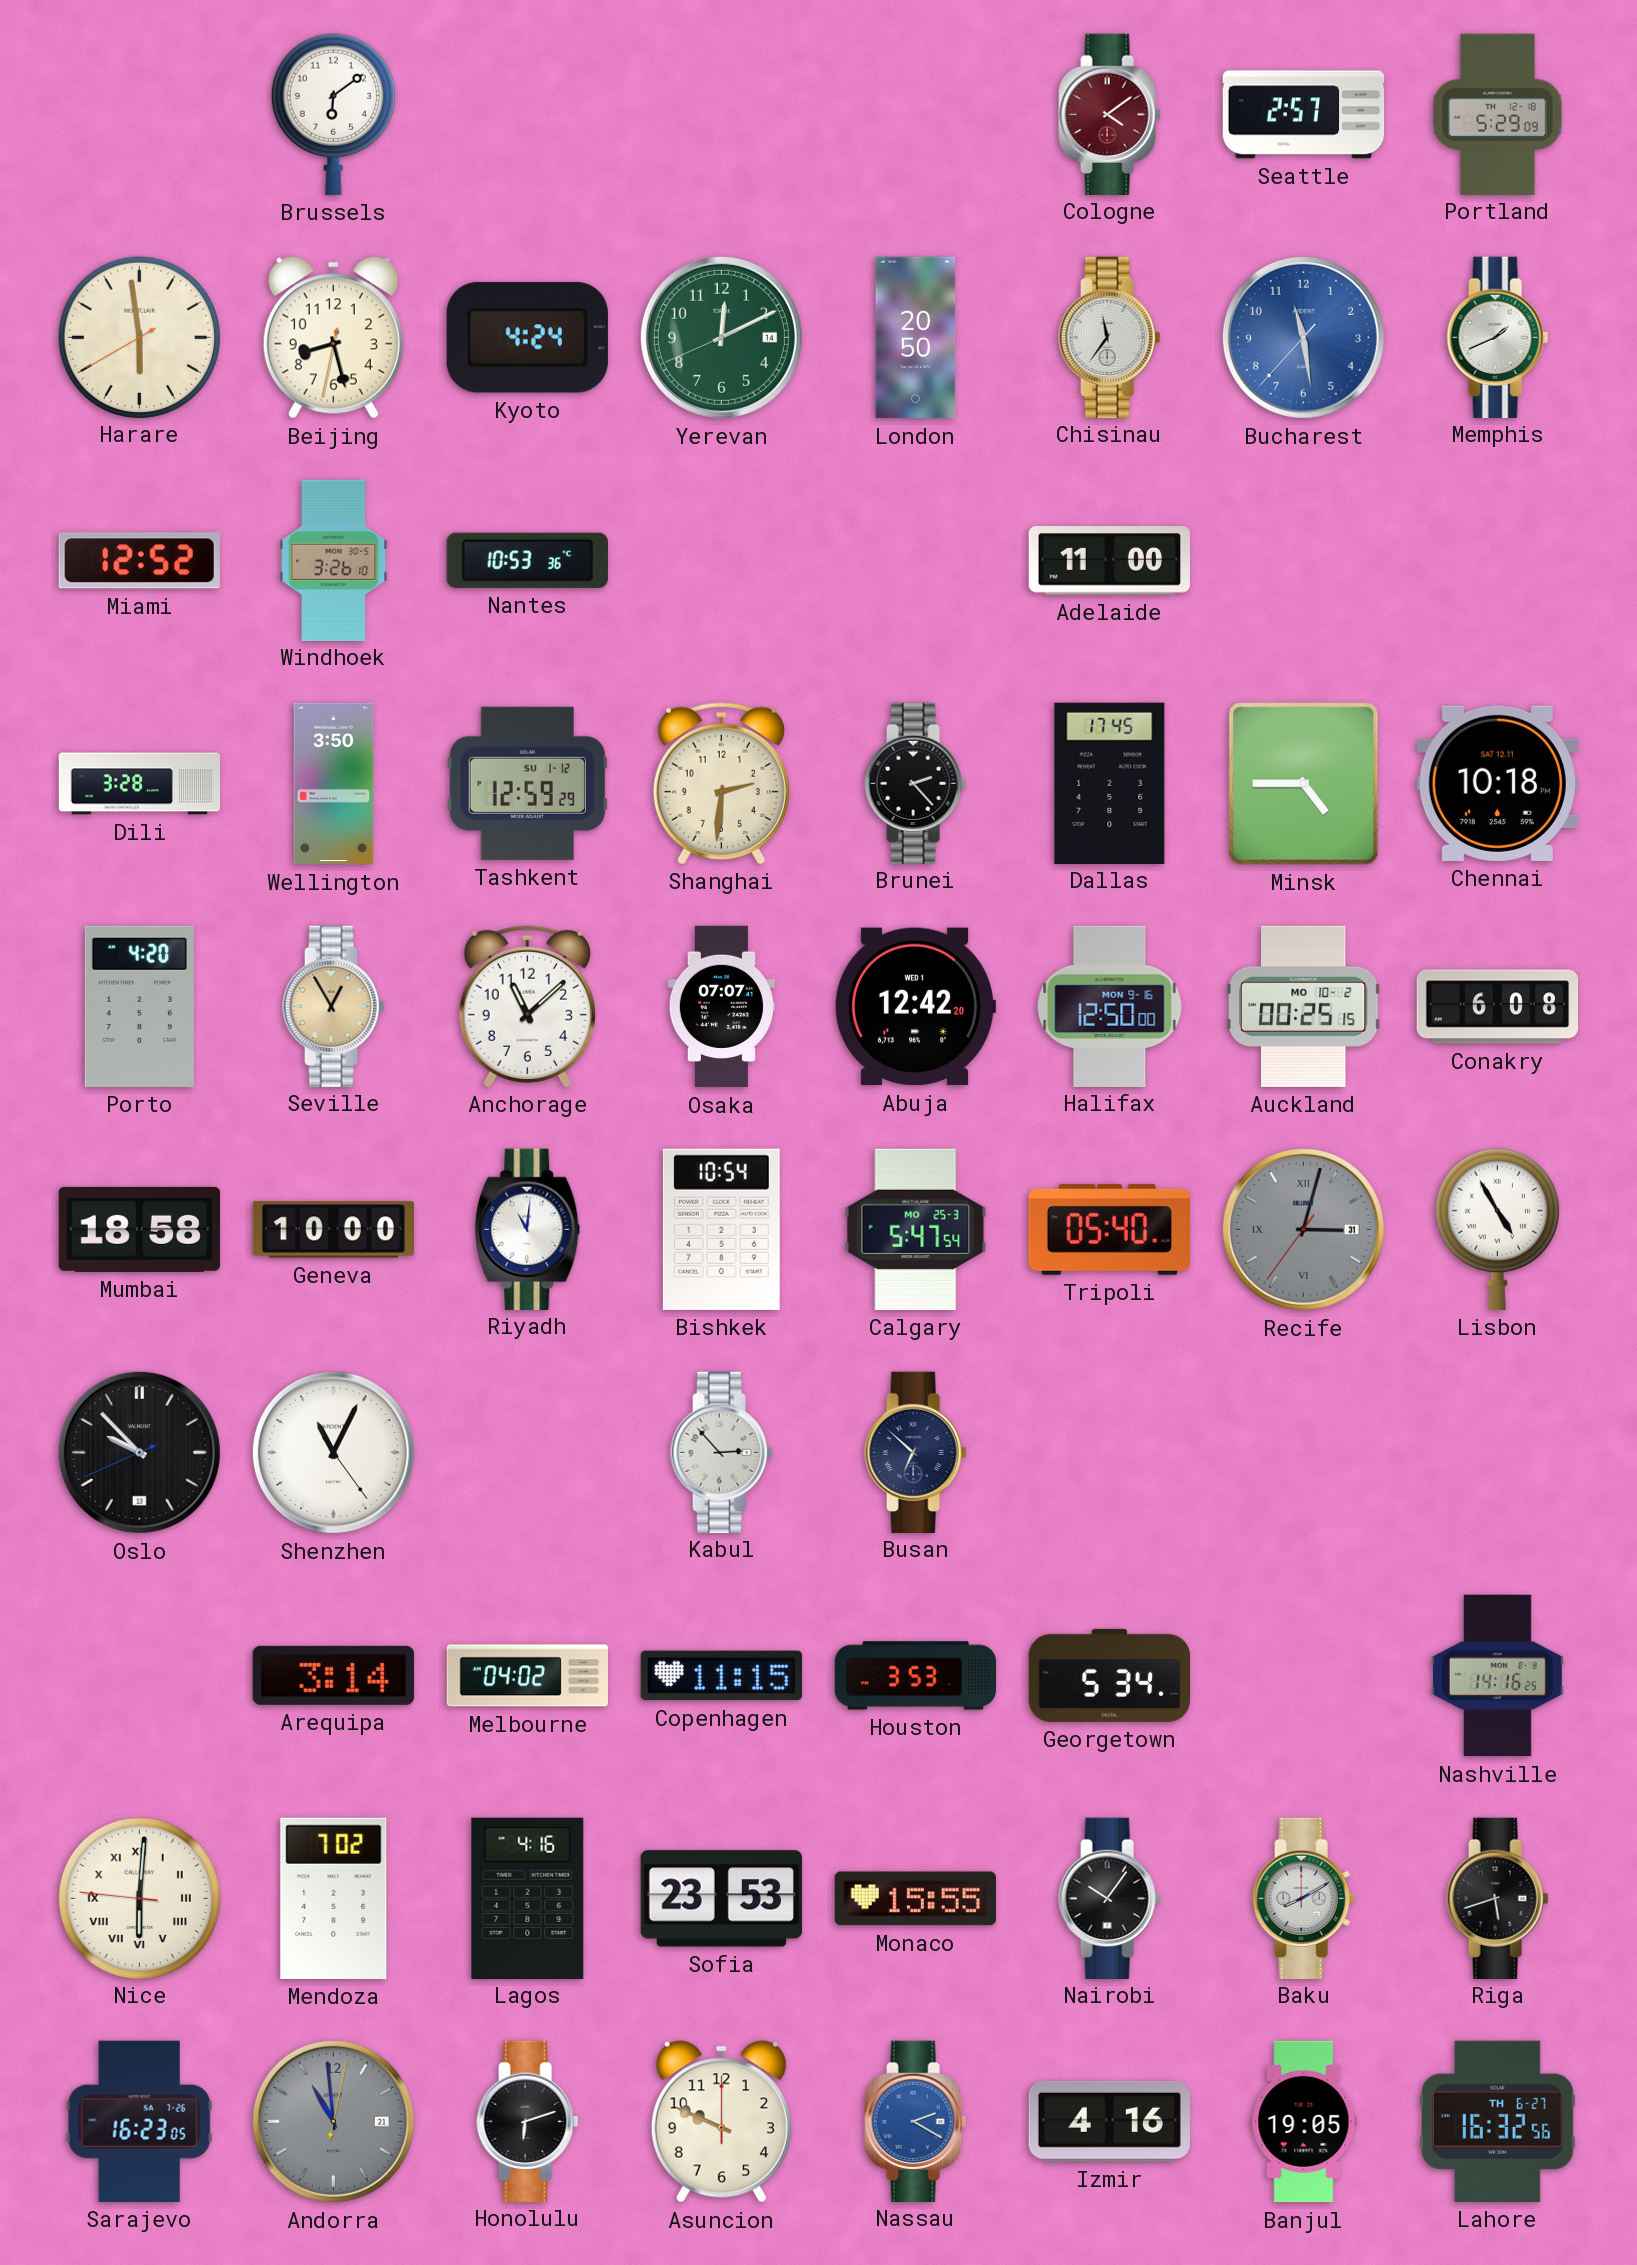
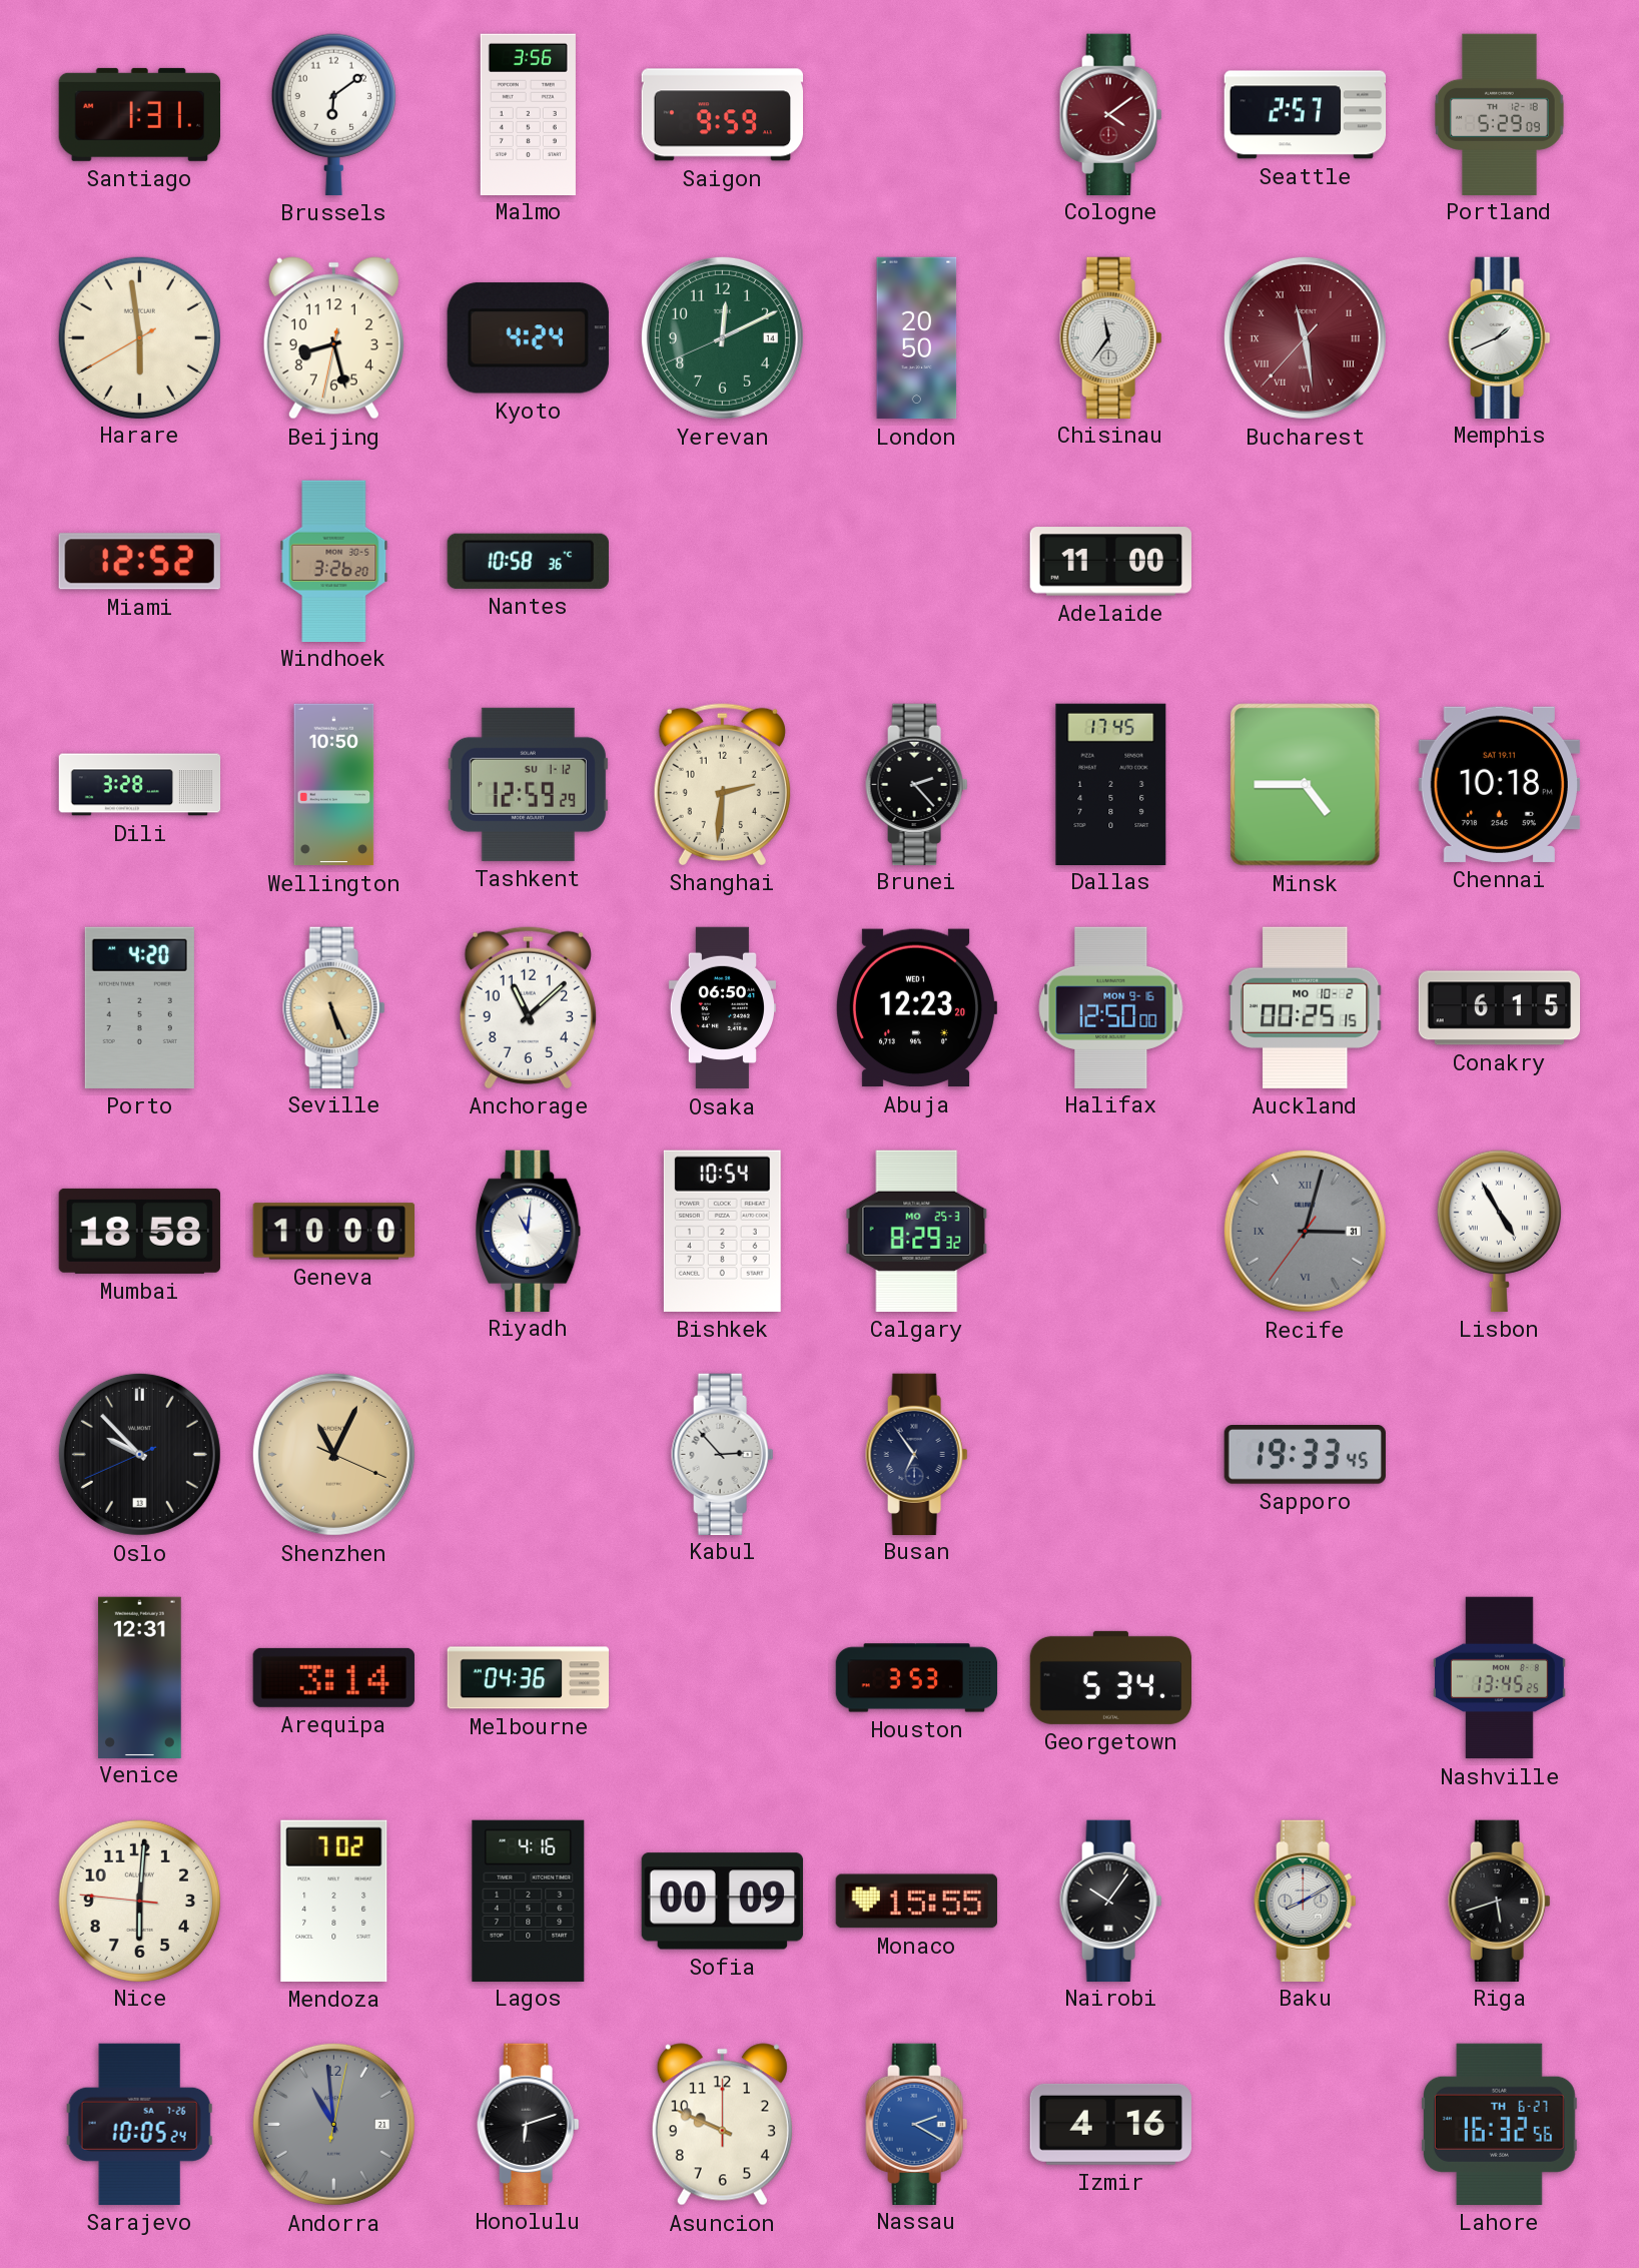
Santiago: none -> 1:31 (139, 114)
Malmo: none -> 3:56 (528, 114)
Saigon: none -> 9:59 (722, 115)
Bucharest dial: blue -> burgundy (1305, 337)
Bucharest numerals: Arabic -> Roman (1305, 337)
Windhoek: 3:26:10 -> 3:26:20 (334, 561)
Nantes: 10:53 -> 10:58 (528, 561)
Wellington: 3:50 -> 10:50 (334, 785)
Chennai date: SAT 12.11 -> SAT 19.11 (1499, 784)
Seville: 12:55 -> 5:26 (334, 1007)
Osaka: 07:07 -> 06:50 (722, 1008)
Abuja: 12:42 -> 12:23 (916, 1008)
Conakry: 6:08 -> 6:15 (1500, 1008)
Calgary: 5:47 -> 8:29 (917, 1231)
Tripoli: 05:40 -> none (1109, 1229)
Shenzhen: 11:04:24 -> 11:04:19 (333, 1454)
Shenzhen dial: white -> champagne (333, 1454)
Busan: 6:52 -> 6:54 (917, 1454)
Sapporo: none -> 19:33 (1305, 1455)
Venice: none -> 12:31 (140, 1677)
Melbourne: 04:02 -> 04:36 (529, 1678)
Copenhagen: 11:15 -> none (721, 1676)
Nashville: 14:16 -> 13:45 (1500, 1678)
Nice numerals: Roman -> Arabic (139, 1901)
Sofia: 23:53 -> 00:09 (722, 1902)
Sarajevo: 16:23 -> 10:05 (139, 2124)
Banjul: 19:05 -> none (1304, 2122)
